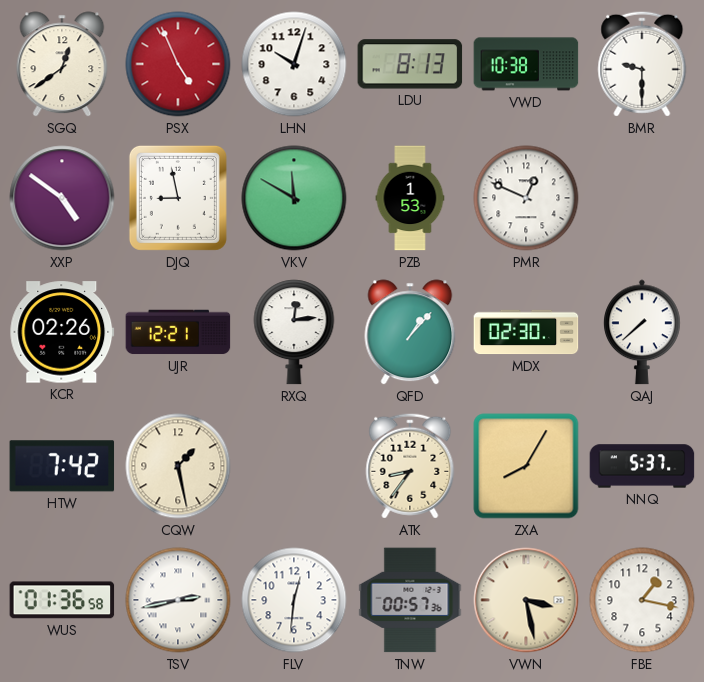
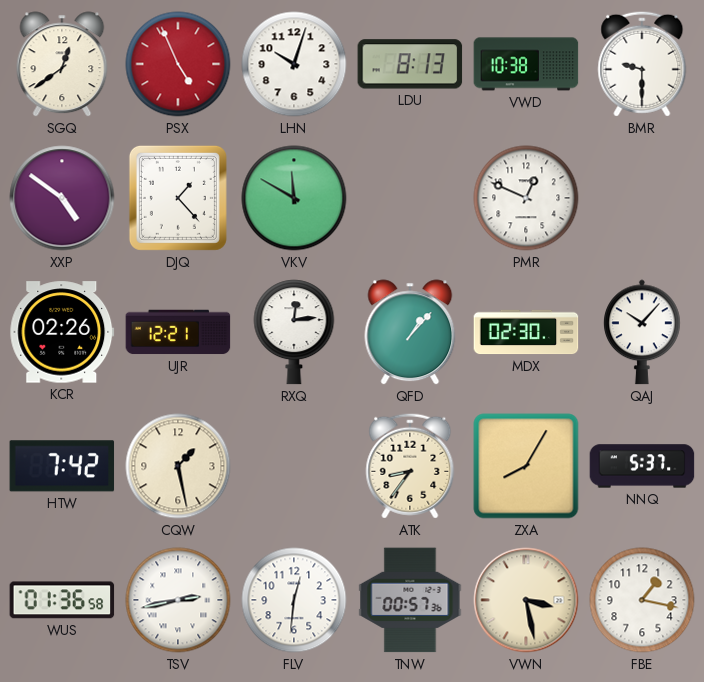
DJQ: 8:58 -> 1:23 (178, 198)
PZB: 1:53 -> none (410, 198)
QAJ: 7:38 -> 10:07 (643, 332)
